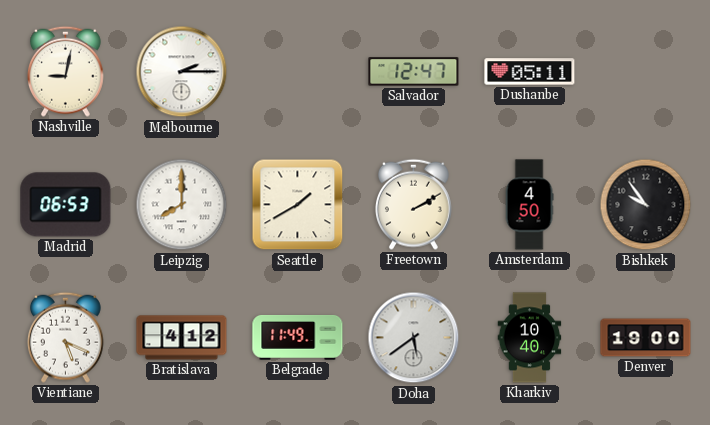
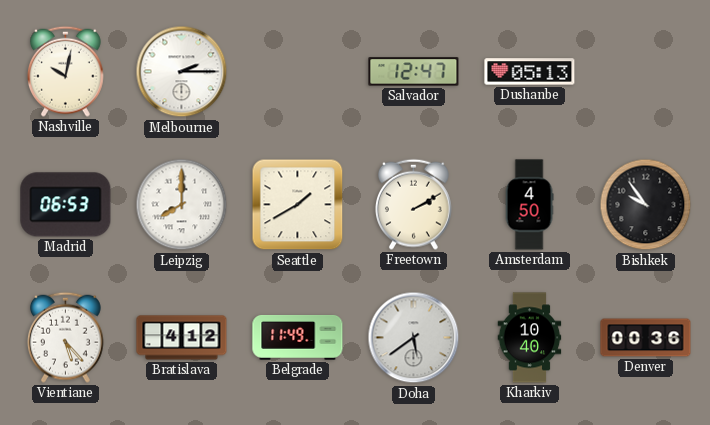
Nashville: 9:02 -> 10:02 (65, 71)
Dushanbe: 05:11 -> 05:13 (530, 72)
Vientiane: 5:19 -> 5:23 (65, 337)
Denver: 19:00 -> 00:36 (646, 338)
